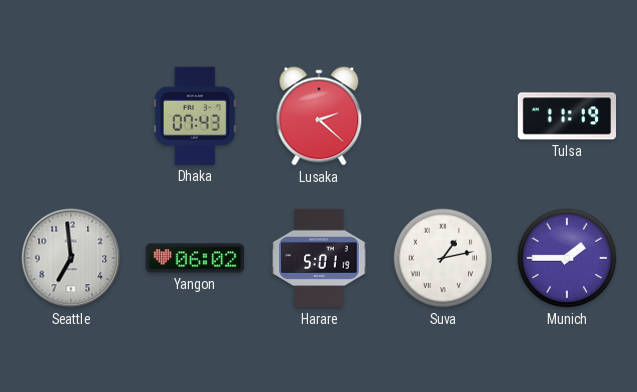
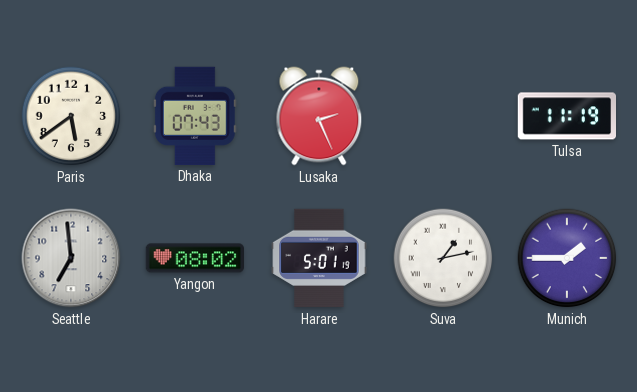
Paris: none -> 5:39 (71, 116)
Lusaka: 2:22 -> 2:26 (319, 116)
Yangon: 06:02 -> 08:02 (194, 258)
